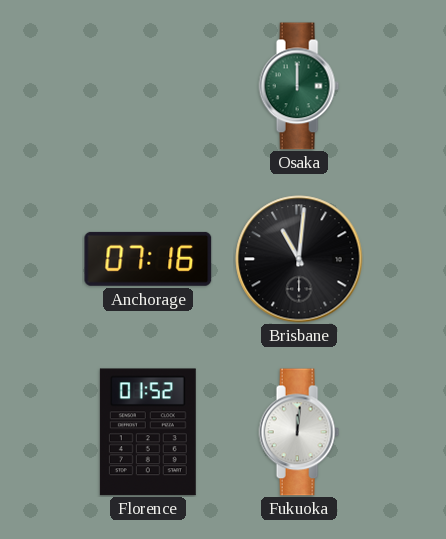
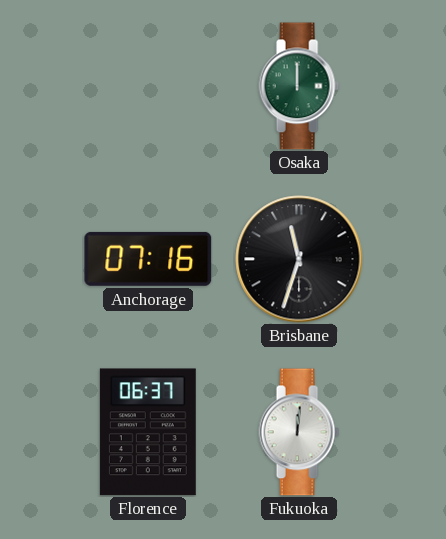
Brisbane: 11:01 -> 11:33 (299, 259)
Florence: 01:52 -> 06:37 (148, 432)
